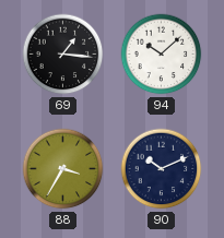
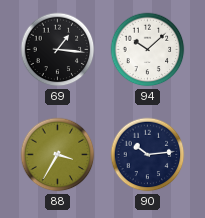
90: 10:11 -> 10:14 (148, 155)
